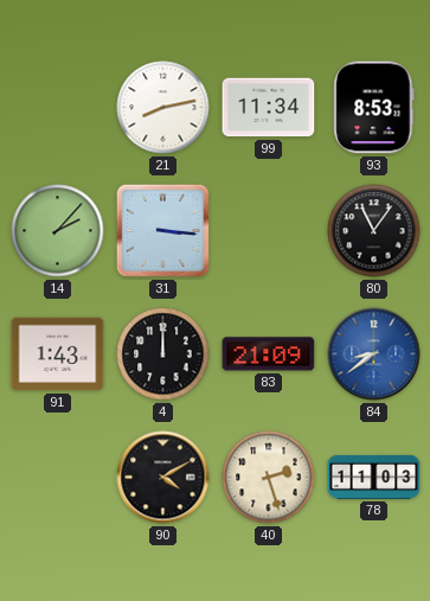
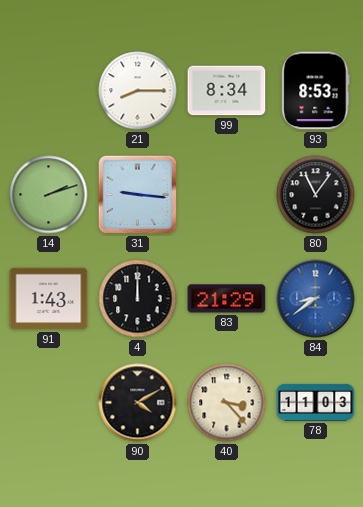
21: 8:13 -> 8:15 (138, 91)
99: 11:34 -> 8:34 (227, 91)
14: 2:07 -> 2:12 (49, 195)
31: 3:16 -> 9:16 (137, 194)
83: 21:09 -> 21:29 (227, 299)
40: 2:27 -> 3:23 (227, 403)
